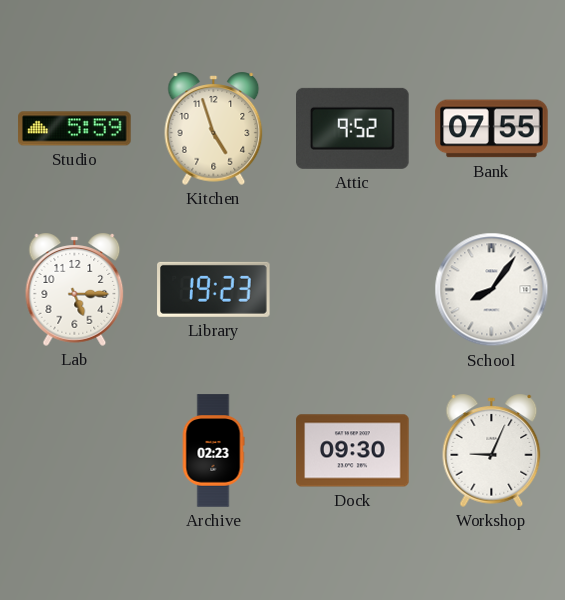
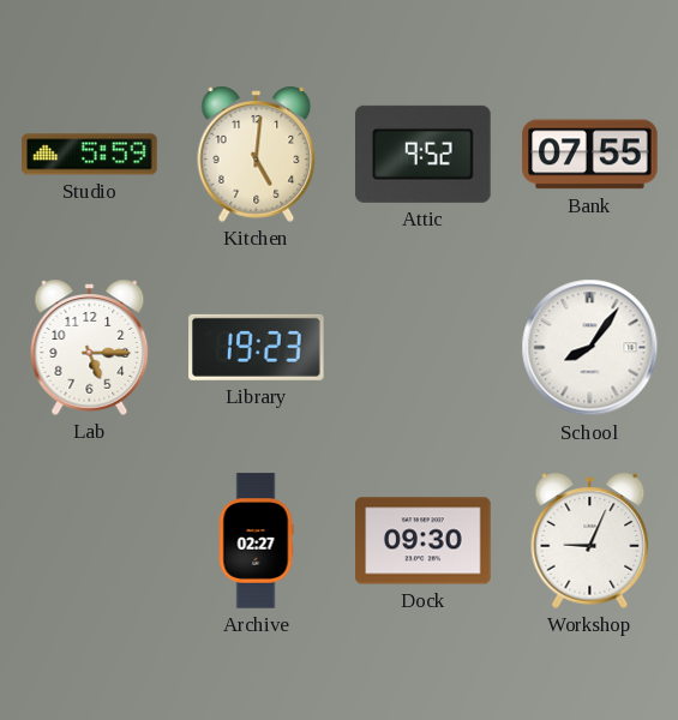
Kitchen: 4:57 -> 5:01 (257, 154)
Archive: 02:23 -> 02:27 (256, 541)
